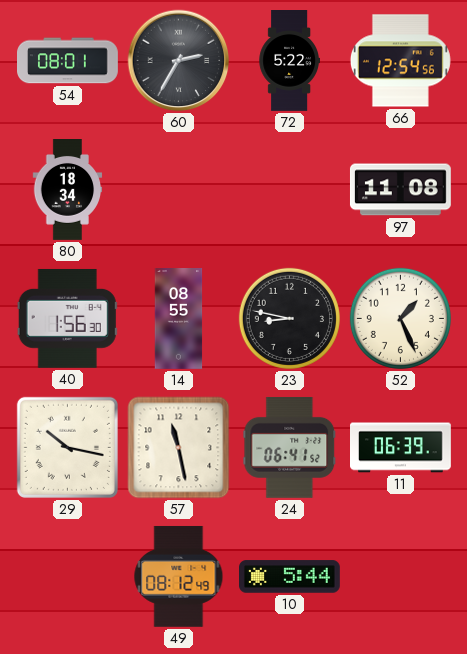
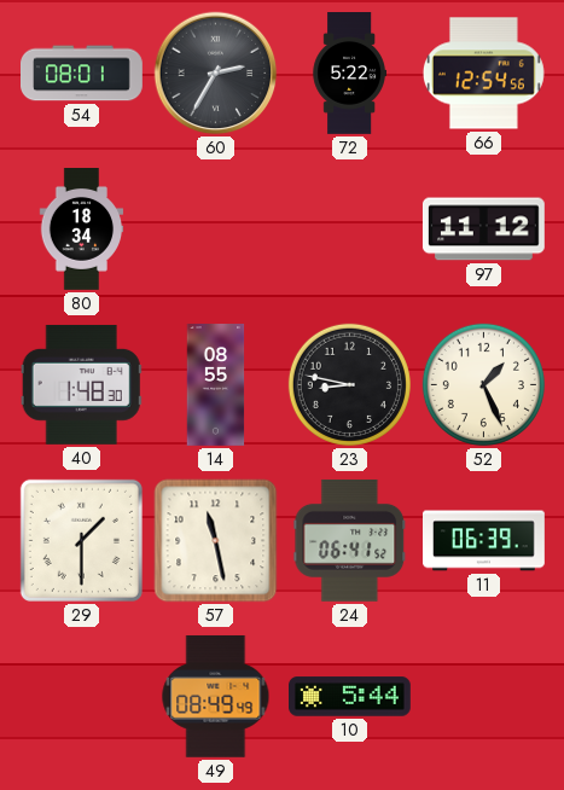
97: 11:08 -> 11:12 (483, 230)
40: 1:56 -> 1:48 (81, 384)
29: 10:17 -> 1:30 (81, 540)
49: 08:12 -> 08:49 (216, 696)
